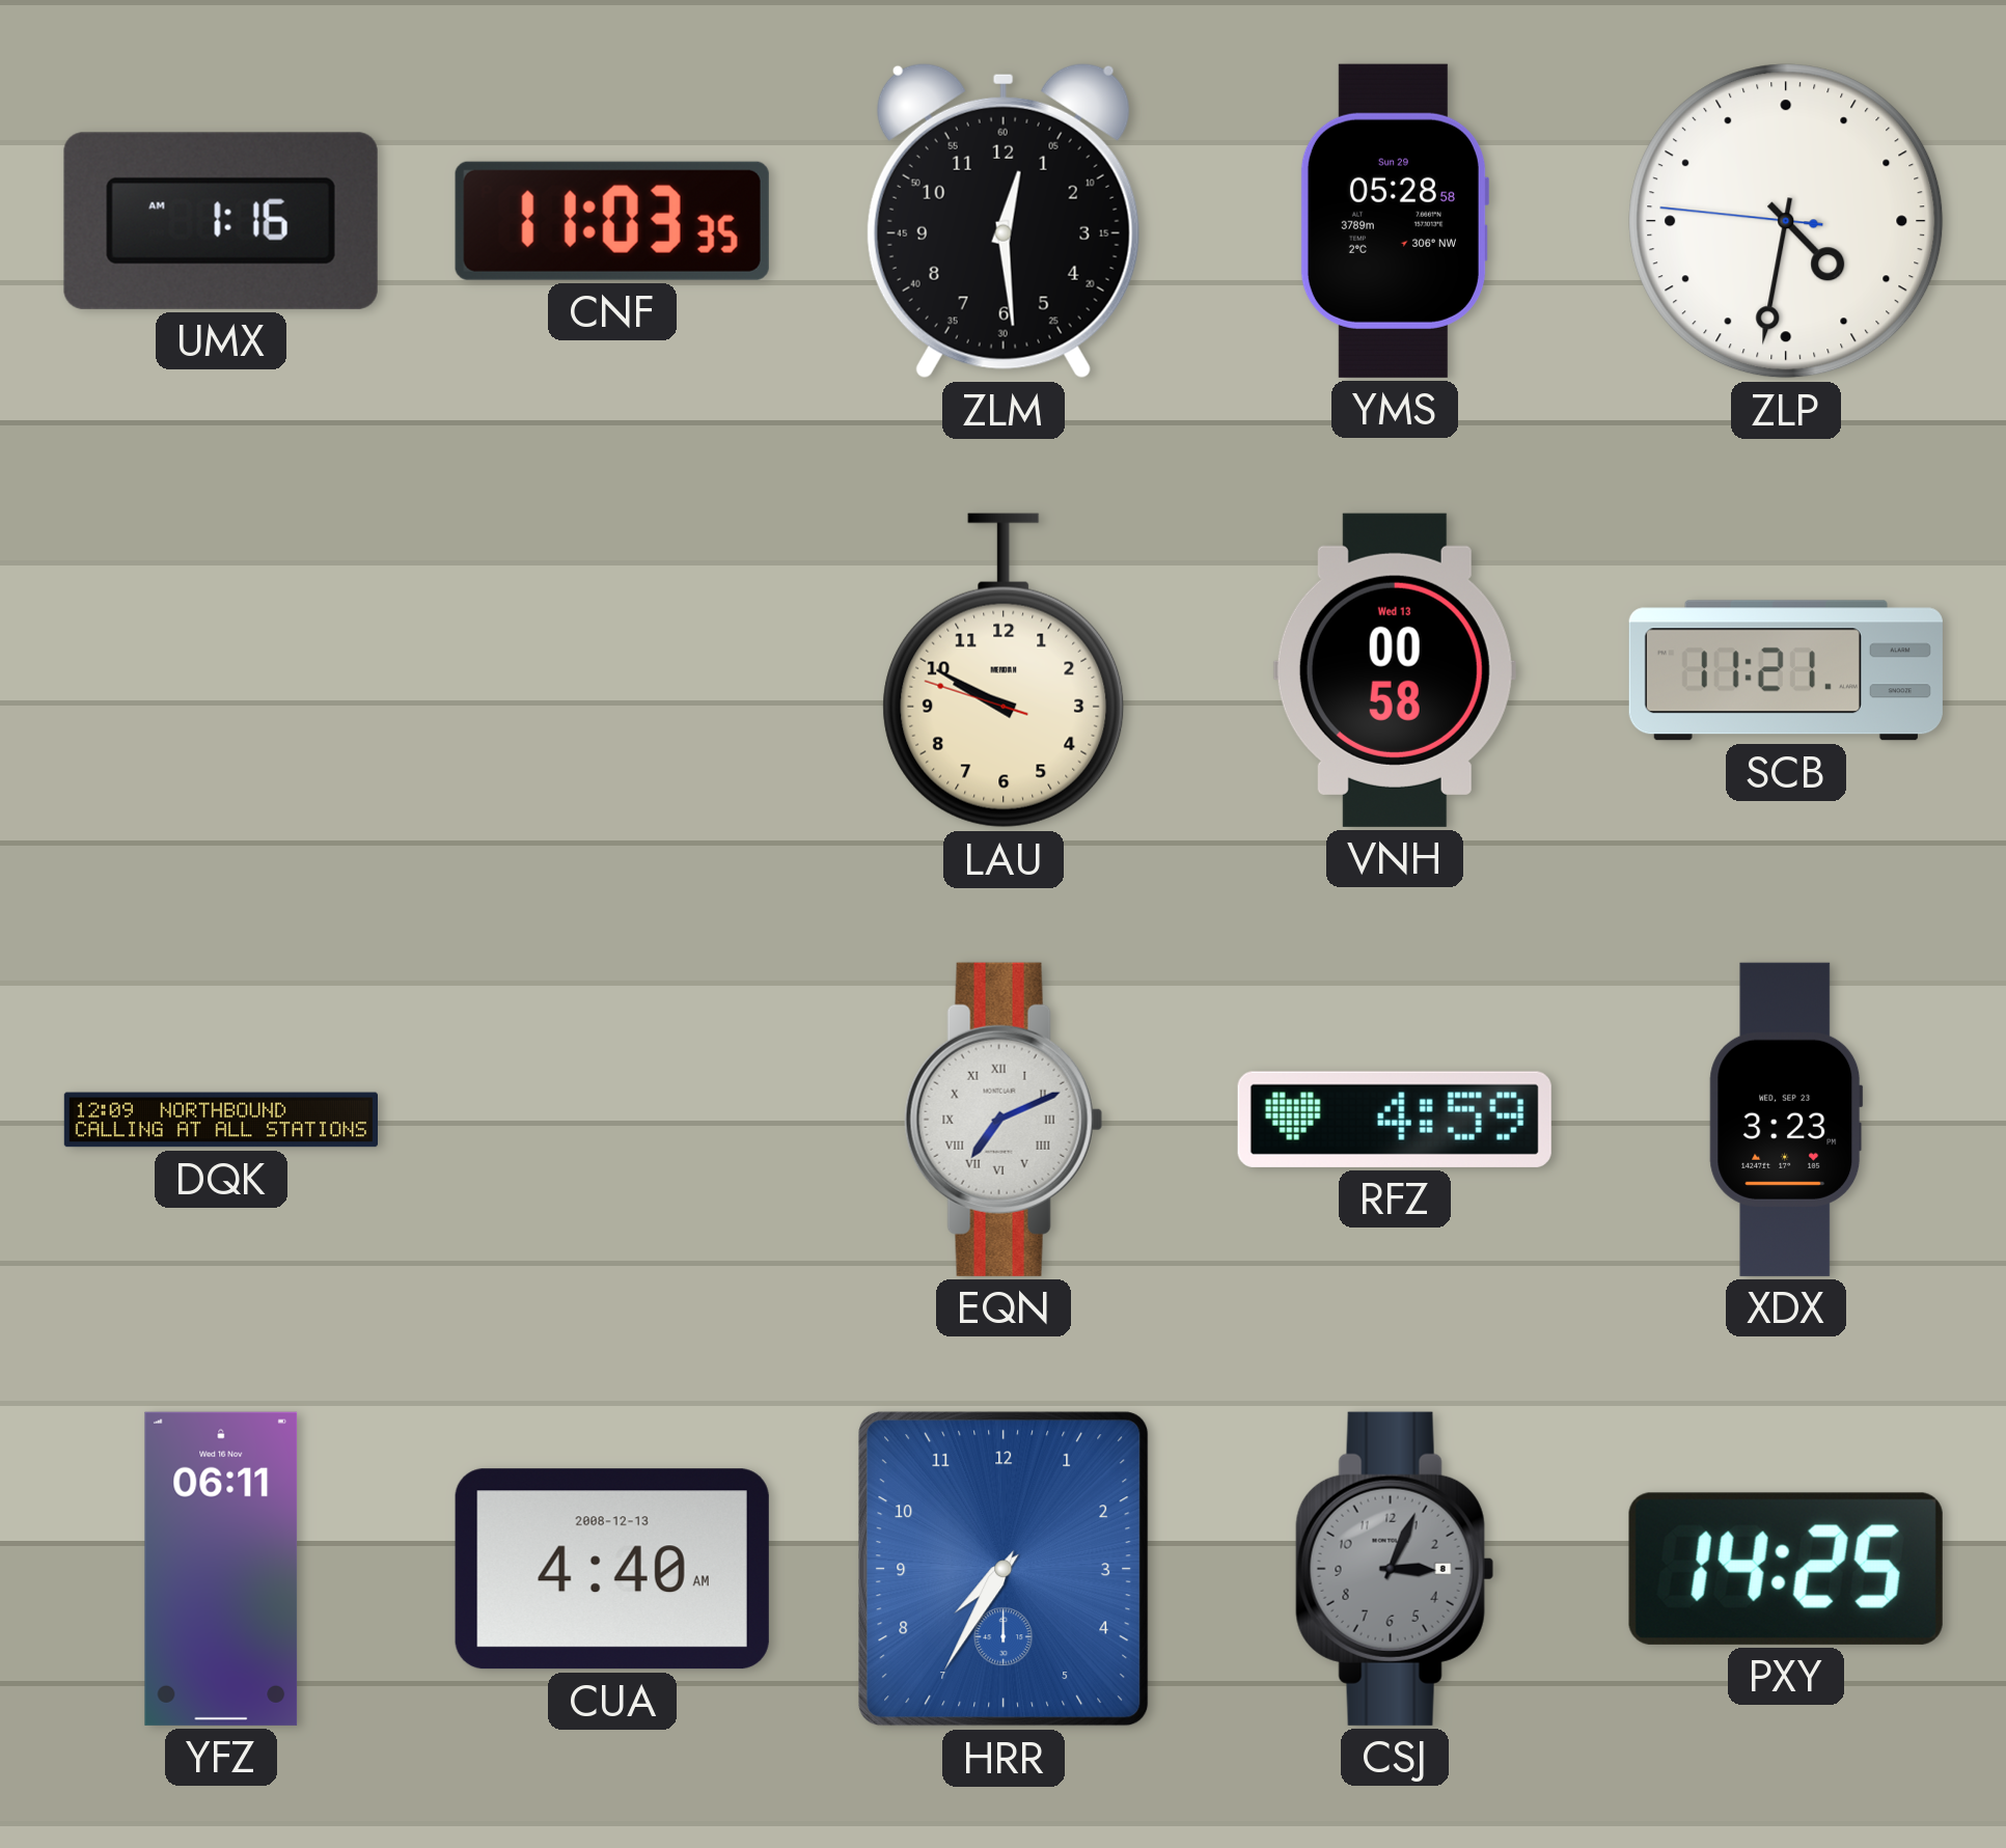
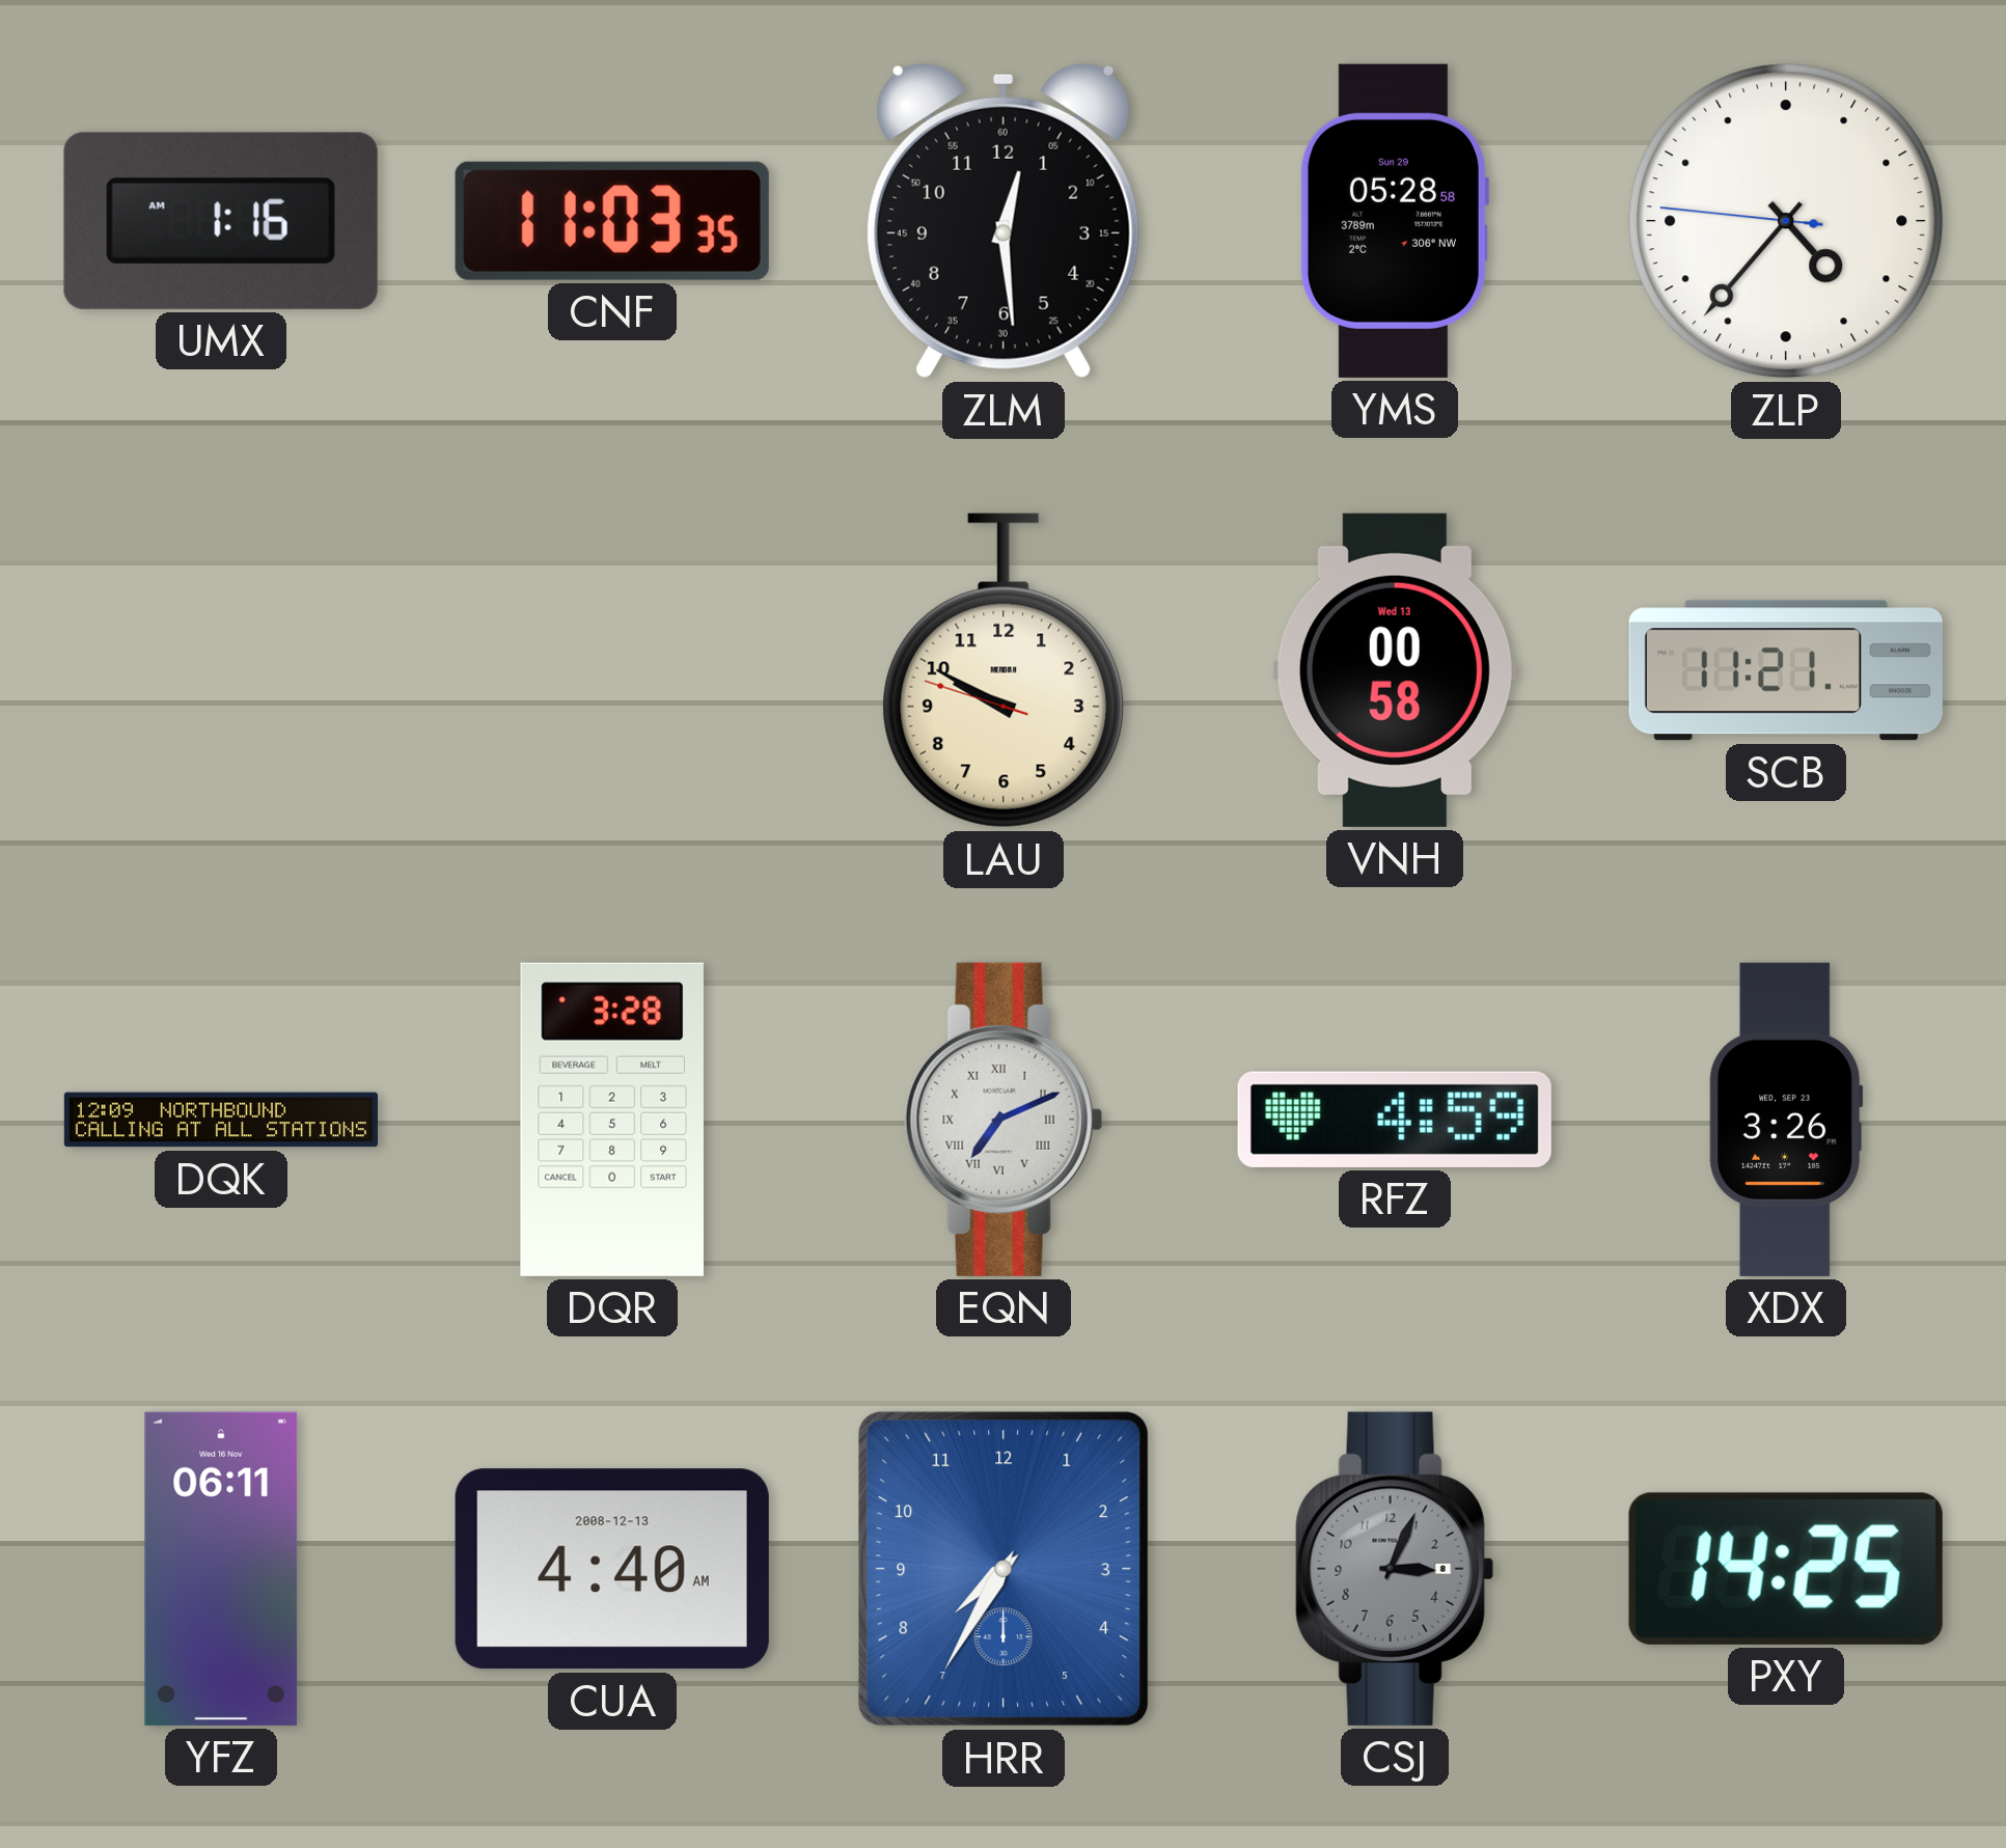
ZLP: 4:31 -> 4:36 (1786, 221)
DQR: none -> 3:28 (612, 1120)
XDX: 3:23 -> 3:26 (1786, 1120)
